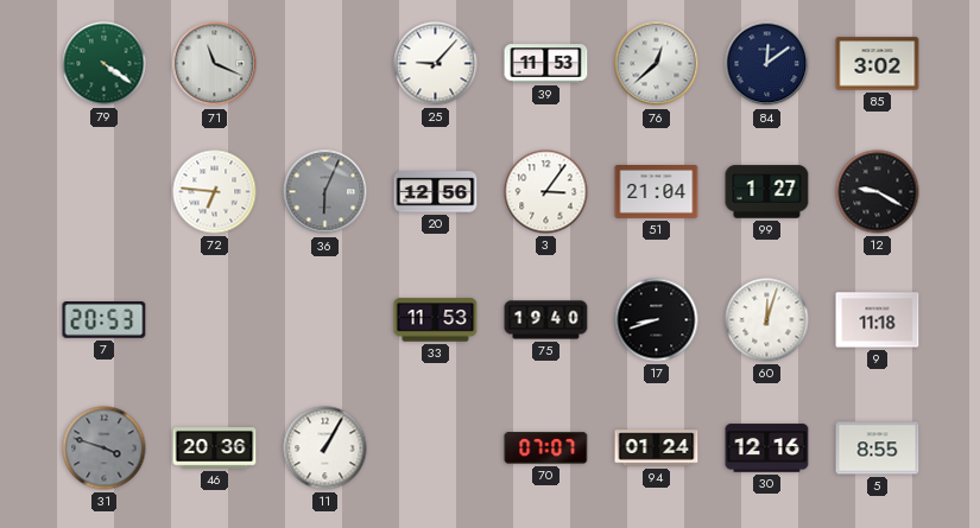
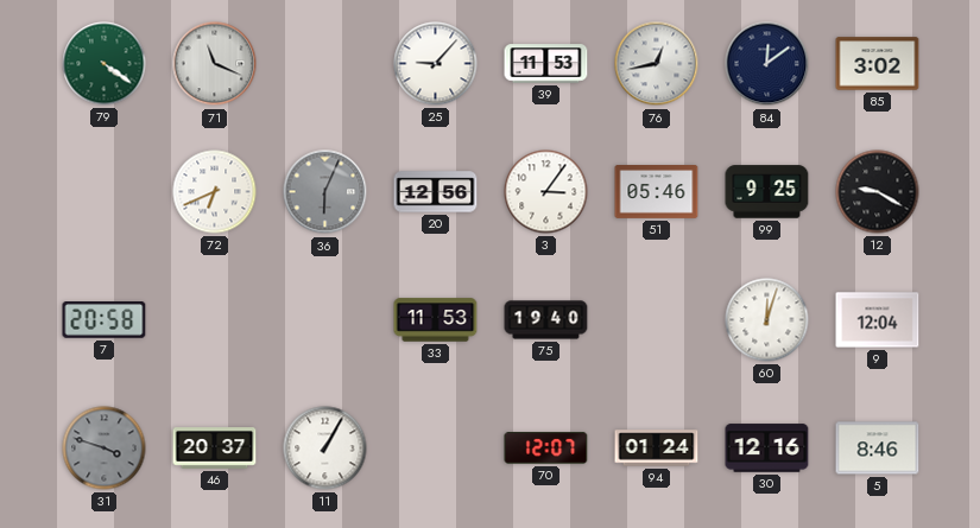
76: 12:38 -> 12:43 (657, 64)
72: 6:46 -> 6:41 (215, 192)
51: 21:04 -> 05:46 (657, 192)
99: 1:27 -> 9:25 (767, 192)
7: 20:53 -> 20:58 (105, 320)
17: 8:42 -> none (657, 320)
9: 11:18 -> 12:04 (878, 320)
46: 20:36 -> 20:37 (215, 449)
70: 07:07 -> 12:07 (546, 449)
5: 8:55 -> 8:46 (878, 449)
